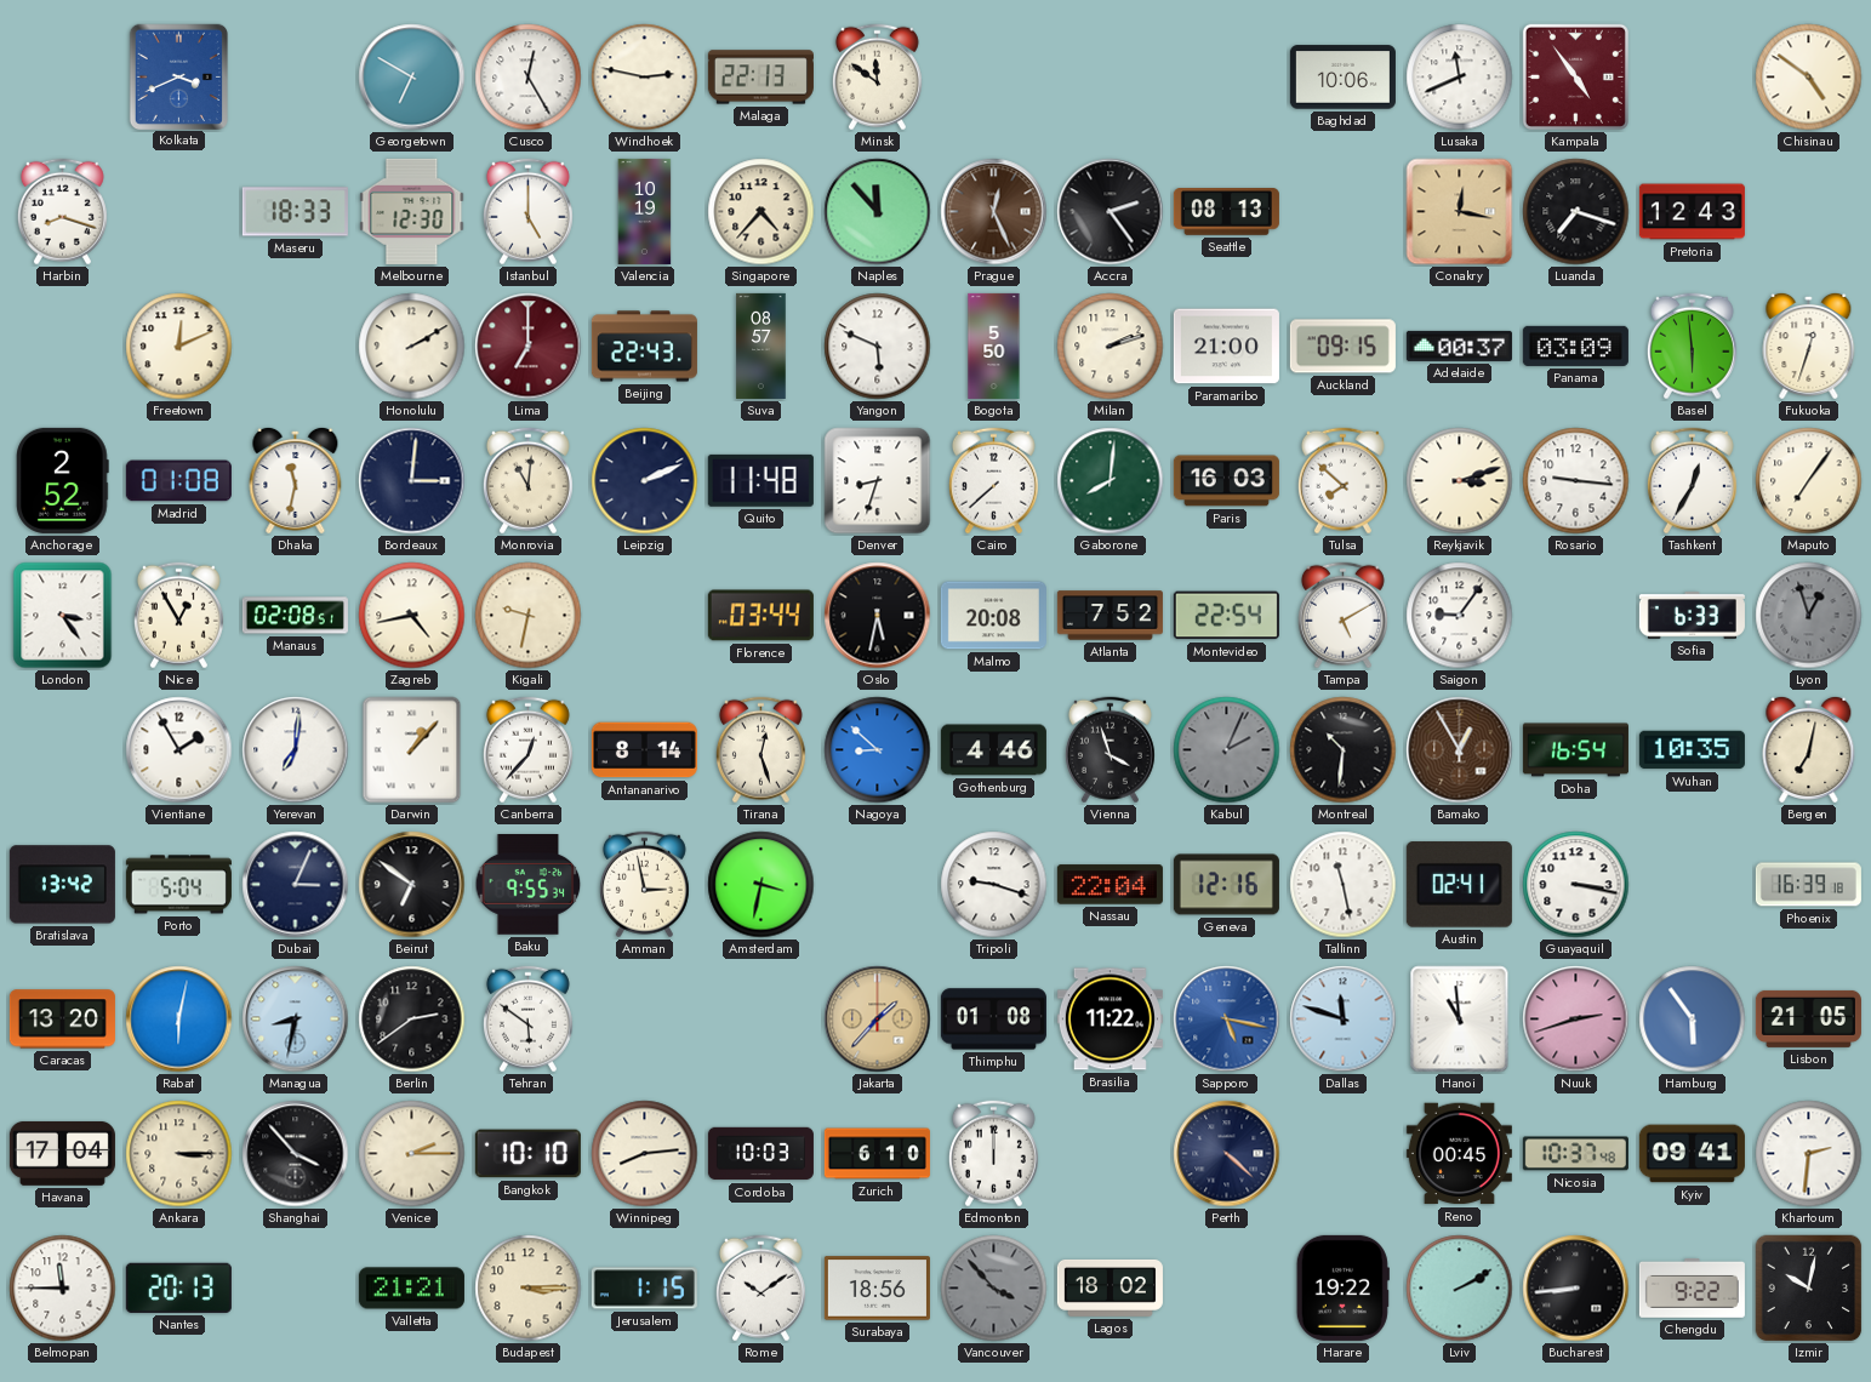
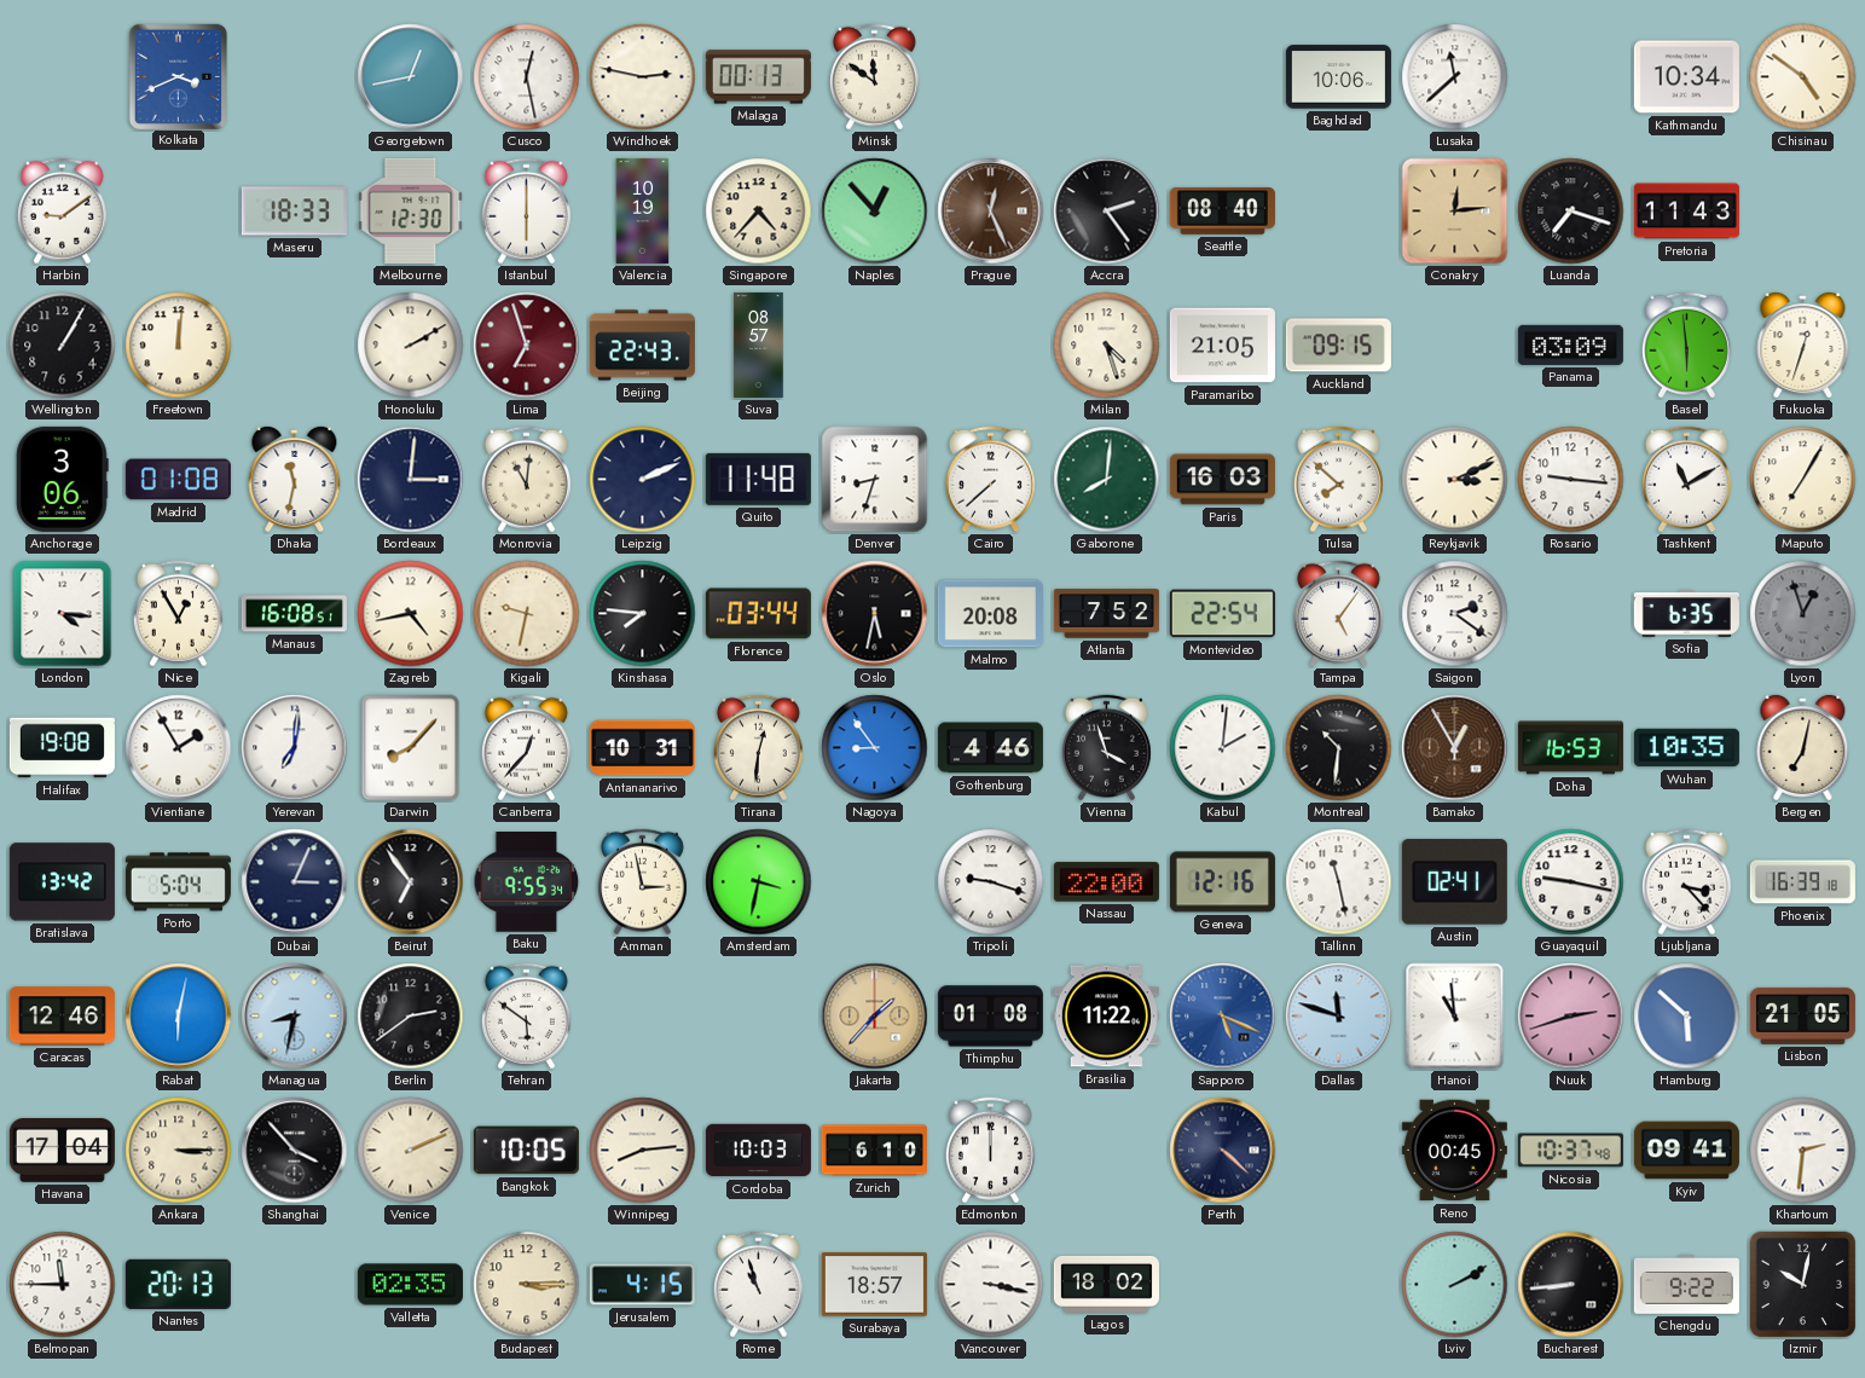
Georgetown: 6:50 -> 12:43 (411, 77)
Cusco: 12:25 -> 12:28 (527, 77)
Malaga: 22:13 -> 00:13 (758, 77)
Lusaka: 11:41 -> 11:38 (1455, 77)
Kampala: 4:54 -> none (1575, 76)
Kathmandu: none -> 10:34 (1686, 77)
Harbin: 8:18 -> 9:09 (62, 212)
Istanbul: 5:00 -> 6:00 (526, 212)
Naples: 11:53 -> 12:53 (875, 212)
Seattle: 08:13 -> 08:40 (1222, 212)
Conakry: 12:17 -> 12:14 (1455, 212)
Pretoria: 12:43 -> 11:43 (1686, 212)
Wellington: none -> 1:05 (63, 346)
Freetown: 12:11 -> 12:01 (179, 346)
Lima: 7:00 -> 6:57 (527, 346)
Yangon: 5:49 -> none (878, 347)
Bogota: 5:50 -> none (994, 345)
Milan: 2:12 -> 4:27 (1107, 346)
Paramaribo: 21:00 -> 21:05 (1222, 346)
Adelaide: 00:37 -> none (1459, 345)
Anchorage: 2:52 -> 3:06 (63, 479)
Reykjavik: 3:12 -> 3:11 (1455, 480)
Tashkent: 12:35 -> 11:10 (1686, 480)
Maputo: 7:06 -> 7:05 (1803, 480)
London: 3:24 -> 4:16 (63, 614)
Manaus: 02:08 -> 16:08 (294, 614)
Kinshasa: none -> 7:46 (643, 614)
Tampa: 5:10 -> 5:06 (1338, 614)
Saigon: 9:06 -> 2:21 (1455, 614)
Sofia: 6:33 -> 6:35 (1686, 614)
Halifax: none -> 19:08 (62, 748)
Darwin: 1:07 -> 8:07 (411, 748)
Antananarivo: 8:14 -> 10:31 (642, 748)
Tirana: 12:27 -> 12:31 (758, 748)
Nagoya: 8:52 -> 8:54 (875, 748)
Kabul: 2:04 -> 2:01 (1223, 748)
Kabul dial: grey -> white (1223, 748)
Doha: 16:54 -> 16:53 (1570, 748)
Beirut: 6:51 -> 6:54 (411, 882)
Nassau: 22:04 -> 22:00 (1106, 882)
Guayaquil: 3:17 -> 9:17 (1571, 882)
Ljubljana: none -> 3:23 (1686, 882)
Caracas: 13:20 -> 12:46 (62, 1017)
Sapporo: 5:17 -> 5:19 (1223, 1017)
Hamburg: 5:54 -> 5:52 (1687, 1017)
Venice: 2:15 -> 2:11 (411, 1151)
Bangkok: 10:10 -> 10:05 (526, 1151)
Valletta: 21:21 -> 02:35 (410, 1285)
Jerusalem: 1:15 -> 4:15 (642, 1285)
Rome: 10:09 -> 10:57 (758, 1285)
Surabaya: 18:56 -> 18:57 (874, 1285)
Vancouver: 3:53 -> 3:17 (991, 1285)
Vancouver dial: grey -> white (991, 1285)
Harare: 19:22 -> none (1342, 1287)
